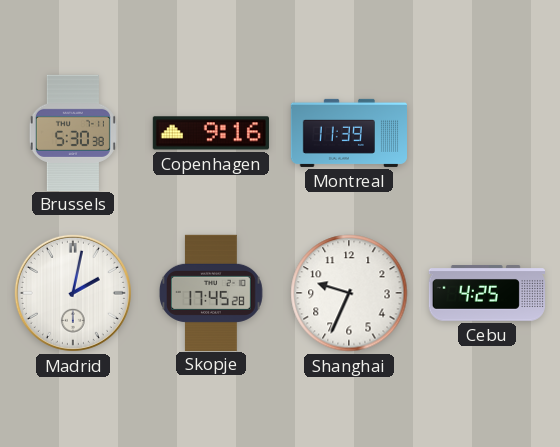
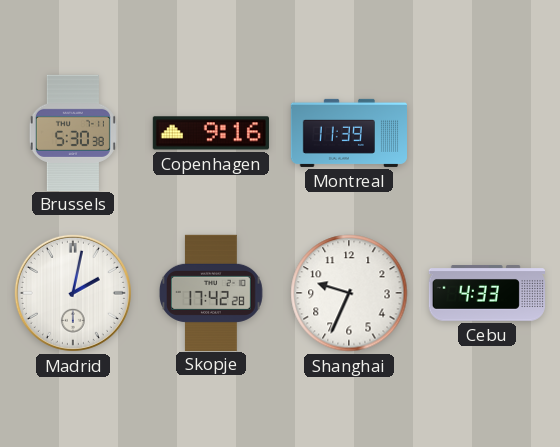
Skopje: 17:45 -> 17:42 (211, 292)
Cebu: 4:25 -> 4:33 (486, 293)
